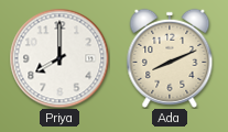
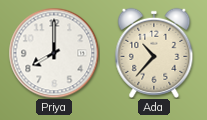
Ada: 8:11 -> 10:37 (154, 53)
